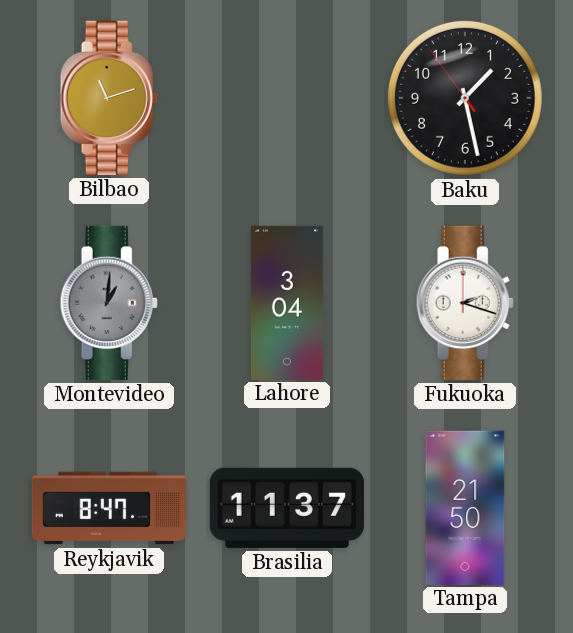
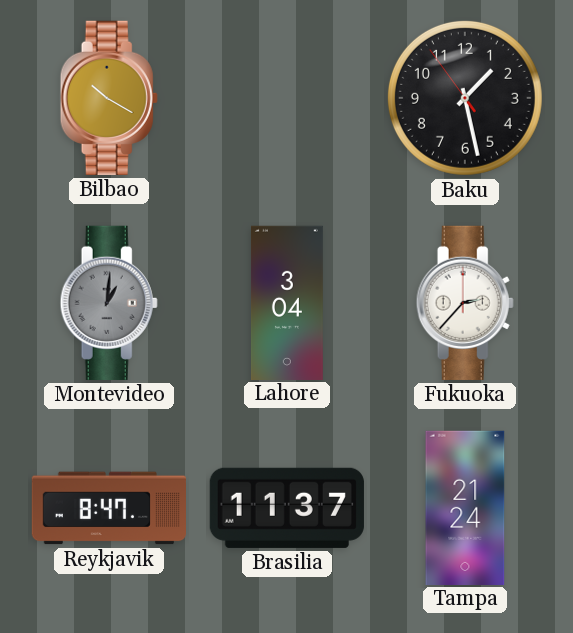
Bilbao: 11:12 -> 10:20 (109, 98)
Fukuoka: 2:18 -> 2:37 (465, 303)
Tampa: 21:50 -> 21:24 (465, 507)
